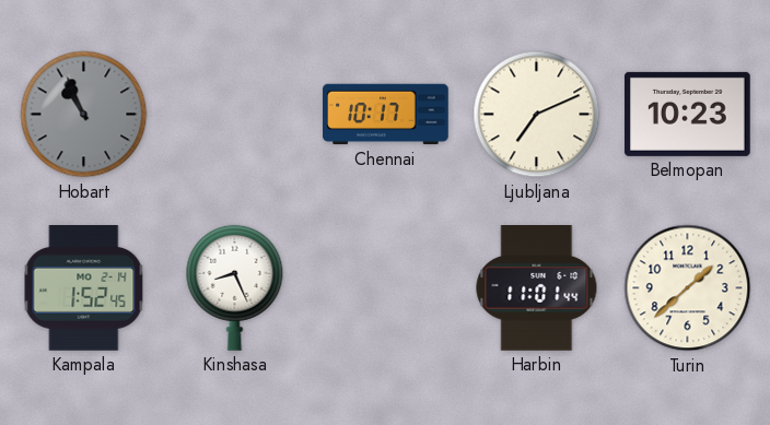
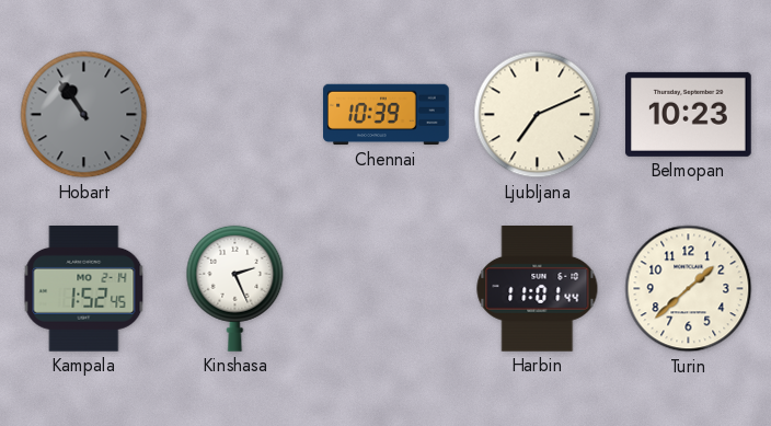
Hobart: 10:56 -> 10:54 (84, 115)
Chennai: 10:17 -> 10:39 (387, 115)
Kinshasa: 8:26 -> 2:26 (235, 288)
